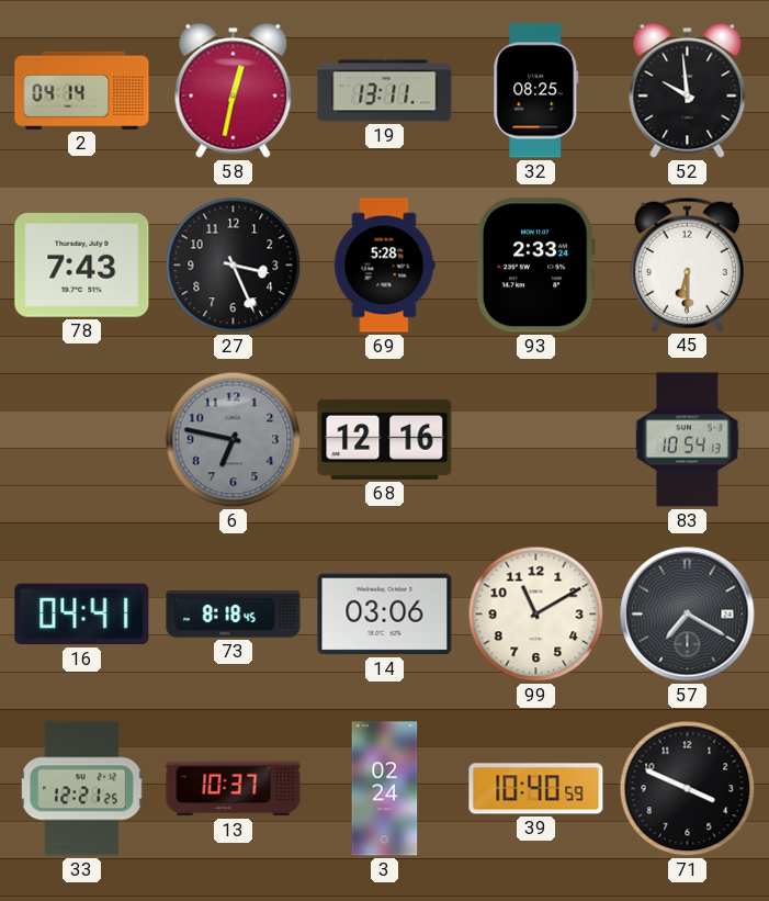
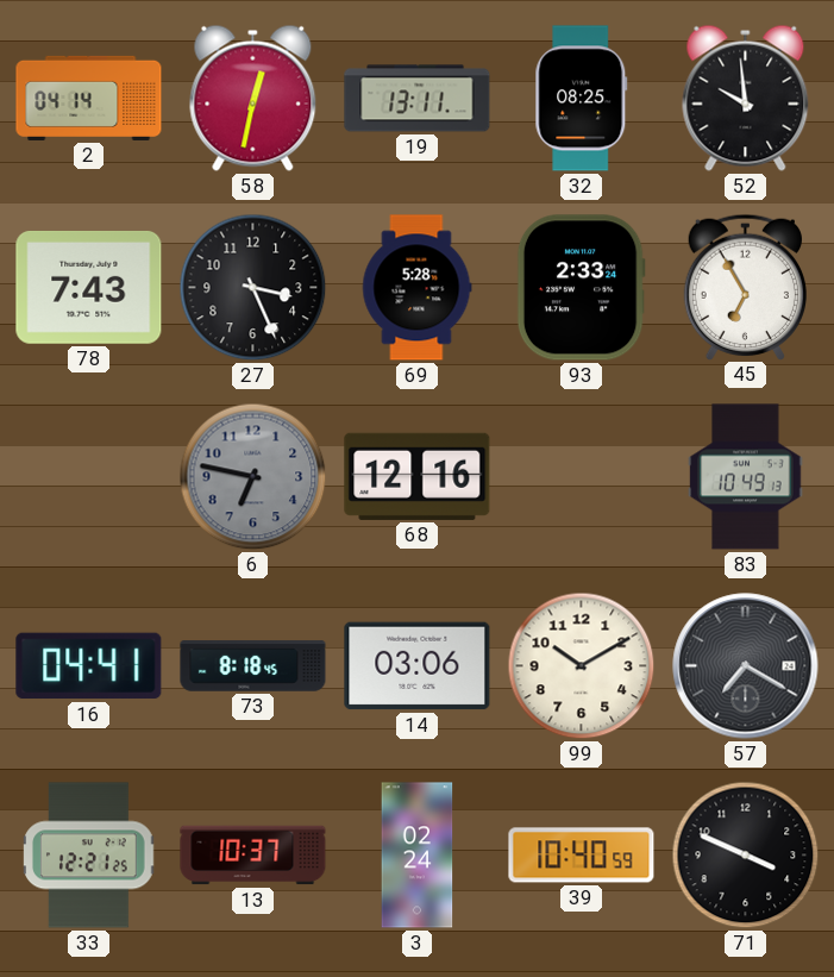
45: 6:30 -> 6:55 (745, 287)
83: 10:54 -> 10:49 (746, 477)
99: 11:10 -> 10:10 (582, 666)
